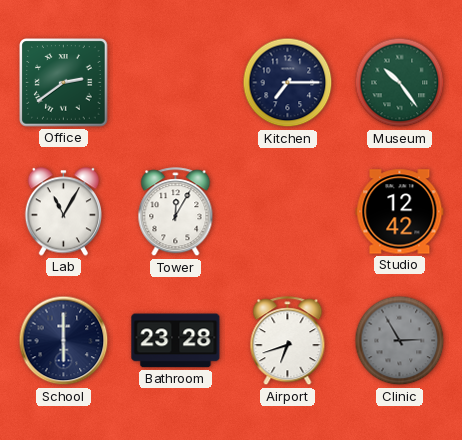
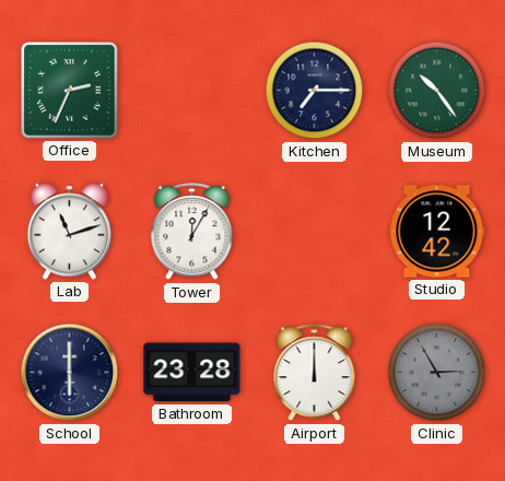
Office: 2:39 -> 2:34 (70, 91)
Lab: 11:05 -> 11:12 (69, 232)
Airport: 6:42 -> 12:00 (315, 373)
